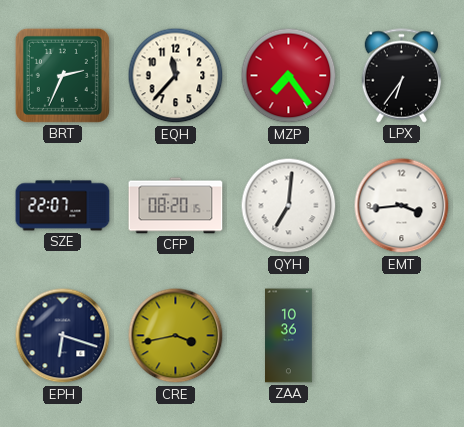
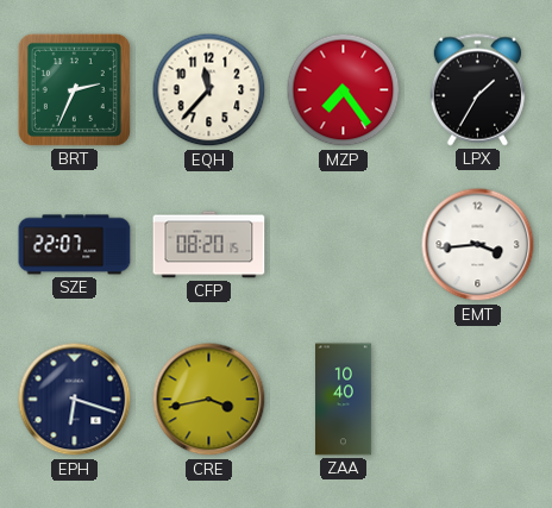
LPX: 6:36 -> 1:35 (477, 90)
QYH: 7:01 -> none (289, 206)
ZAA: 10:36 -> 10:40 (344, 400)
